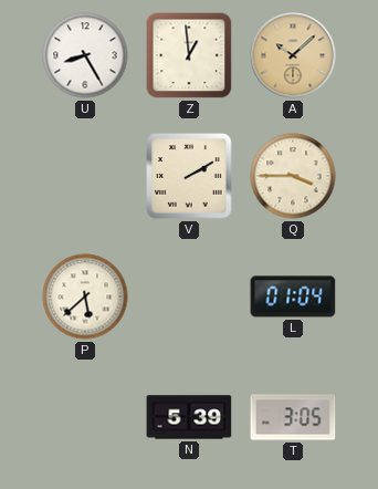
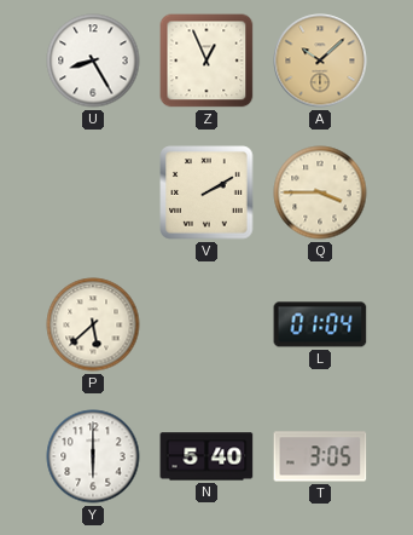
Z: 12:59 -> 12:56 (206, 61)
Y: none -> 6:00 (93, 456)
N: 5:39 -> 5:40 (206, 456)
